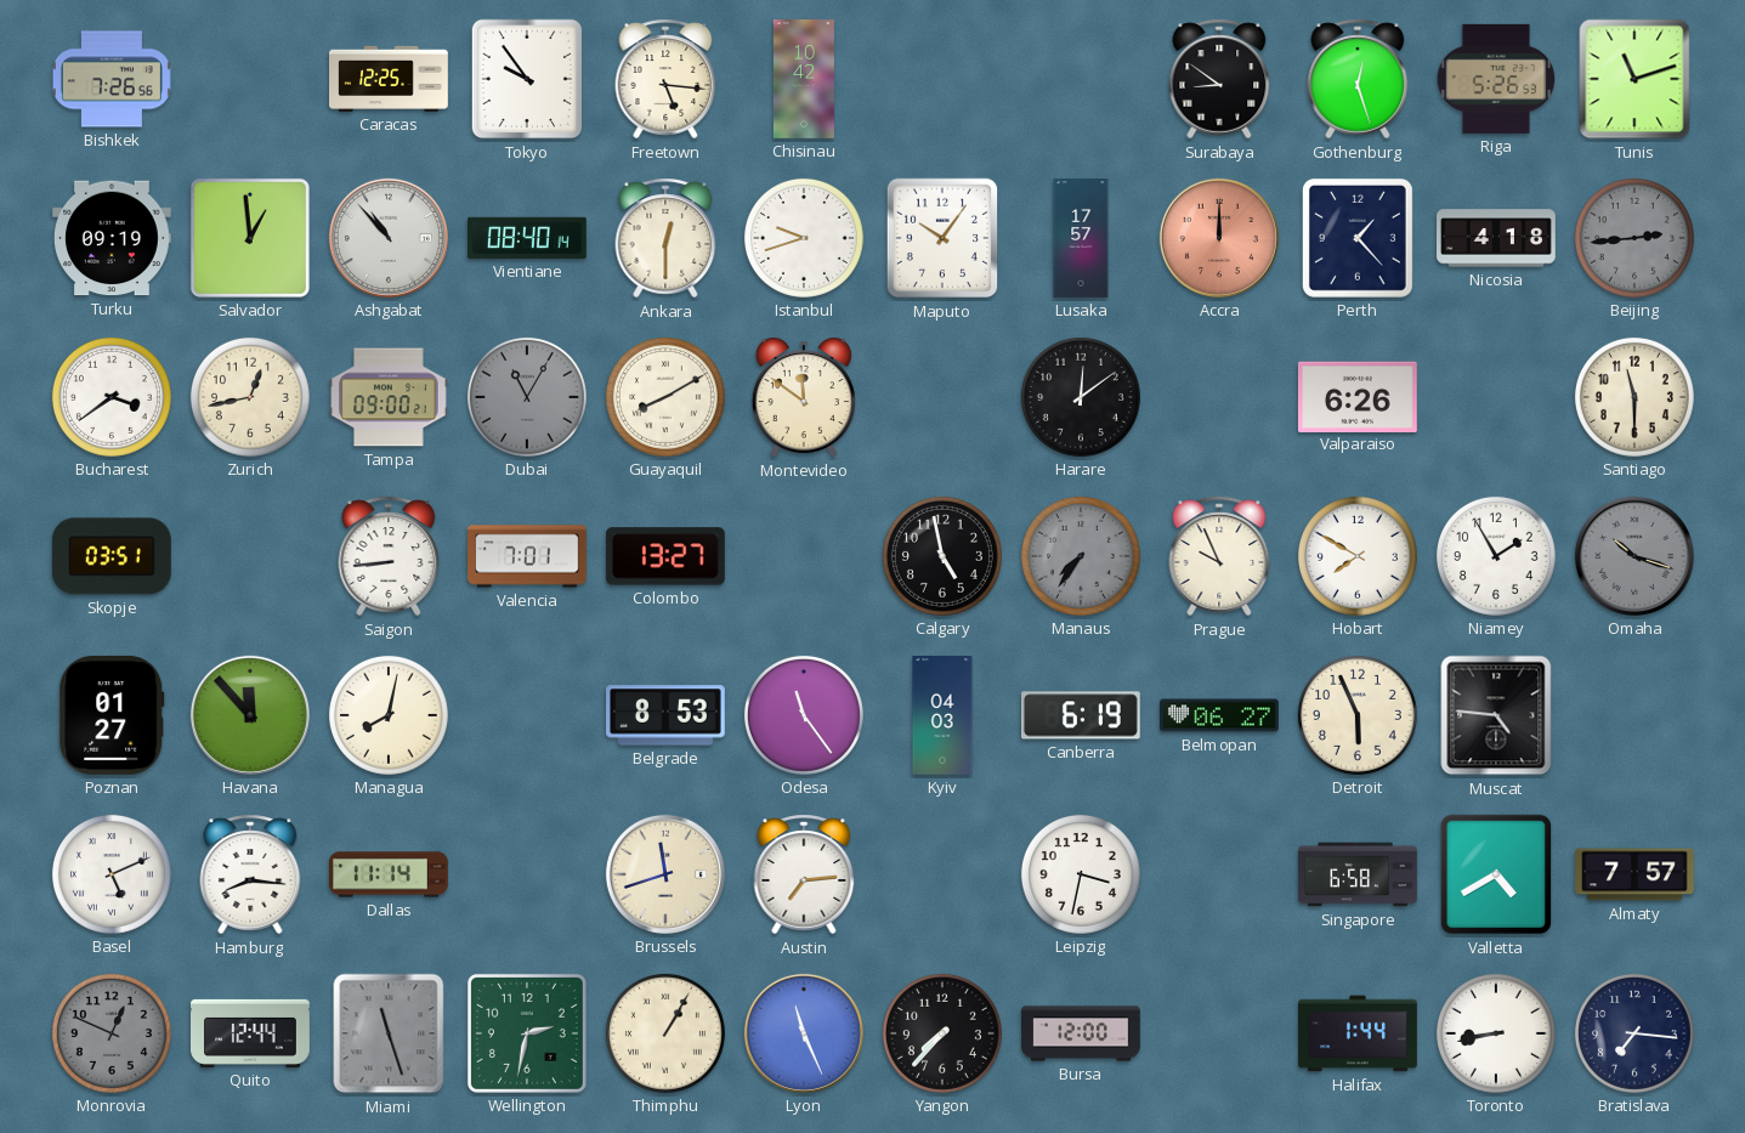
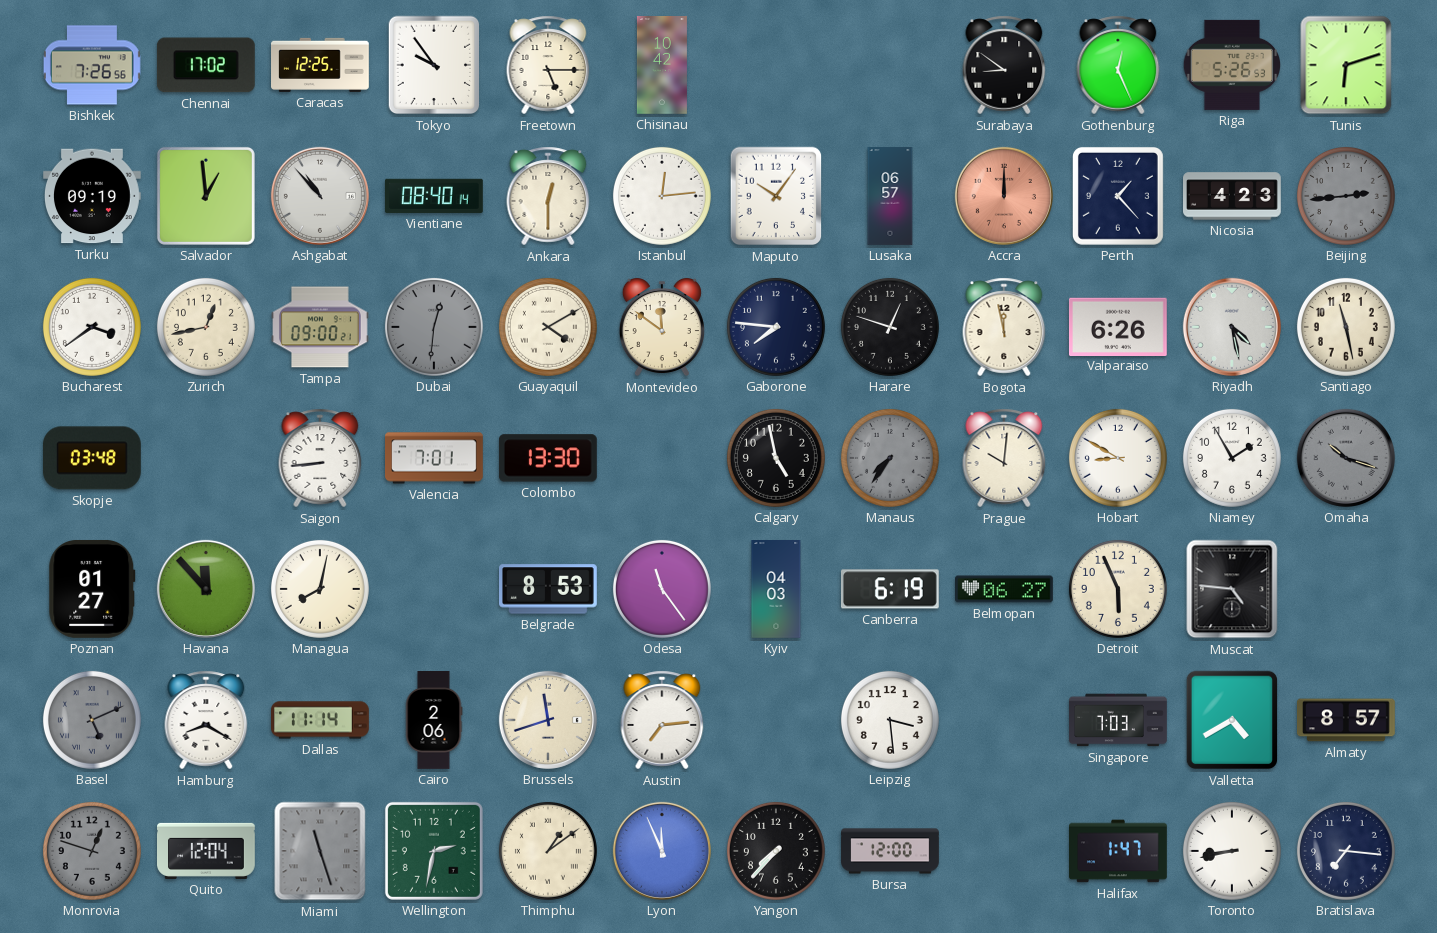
Chennai: none -> 17:02 (206, 65)
Freetown: 5:16 -> 5:15 (548, 65)
Gothenburg: 12:27 -> 12:26 (1118, 65)
Tunis: 11:12 -> 6:12 (1346, 65)
Istanbul: 9:42 -> 12:14 (662, 196)
Lusaka: 17:57 -> 06:57 (890, 196)
Nicosia: 4:18 -> 4:23 (1232, 196)
Dubai: 11:05 -> 12:31 (434, 327)
Guayaquil: 8:10 -> 4:10 (548, 327)
Gaborone: none -> 7:46 (776, 327)
Harare: 12:09 -> 12:48 (890, 327)
Bogota: none -> 11:58 (1004, 327)
Riyadh: none -> 4:28 (1232, 327)
Santiago: 11:30 -> 11:28 (1346, 327)
Skopje: 03:51 -> 03:48 (92, 458)
Colombo: 13:27 -> 13:30 (548, 458)
Prague: 9:56 -> 10:01 (1004, 458)
Hobart: 7:50 -> 8:50 (1118, 458)
Basel dial: white -> grey (92, 720)
Hamburg: 8:16 -> 8:20 (206, 720)
Cairo: none -> 2:06 (434, 721)
Leipzig: 3:32 -> 3:29 (890, 720)
Singapore: 6:58 -> 7:03 (1118, 720)
Almaty: 7:57 -> 8:57 (1347, 720)
Monrovia: 12:49 -> 12:48 (92, 851)
Quito: 12:44 -> 12:04 (207, 851)
Thimphu: 1:05 -> 1:09 (548, 851)
Lyon: 11:26 -> 11:56 (662, 851)
Halifax: 1:44 -> 1:47 (1119, 851)
